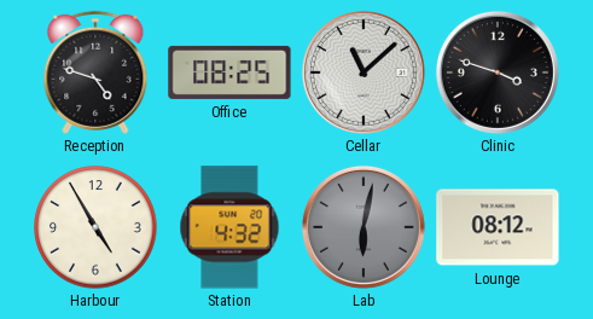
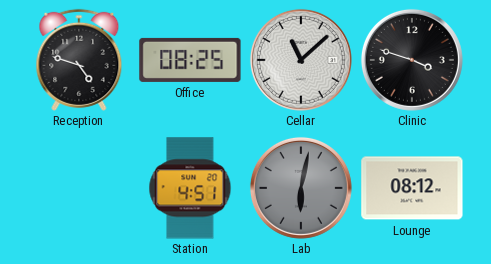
Harbour: 4:55 -> none (95, 227)
Station: 4:32 -> 4:51 (190, 188)
